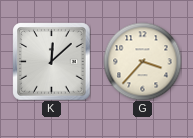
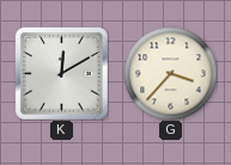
K: 12:08 -> 12:10 (61, 73)
